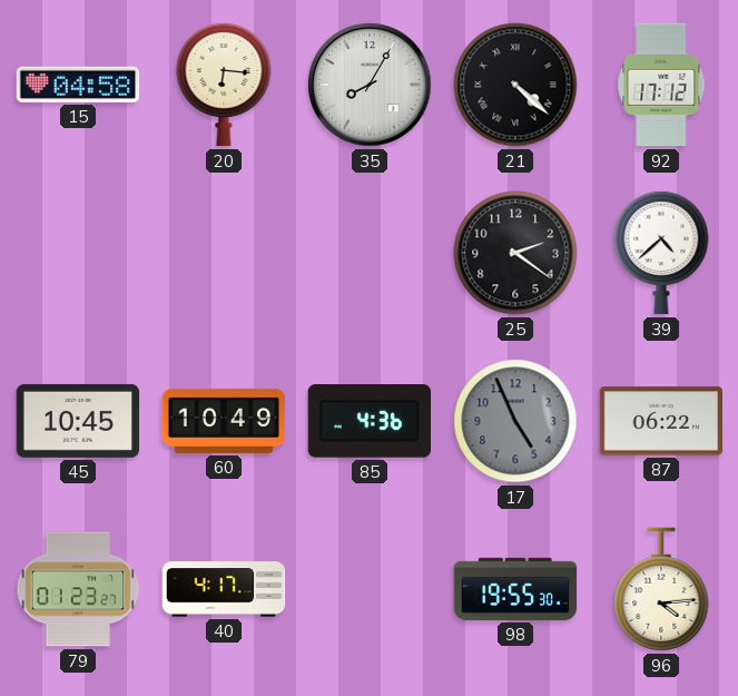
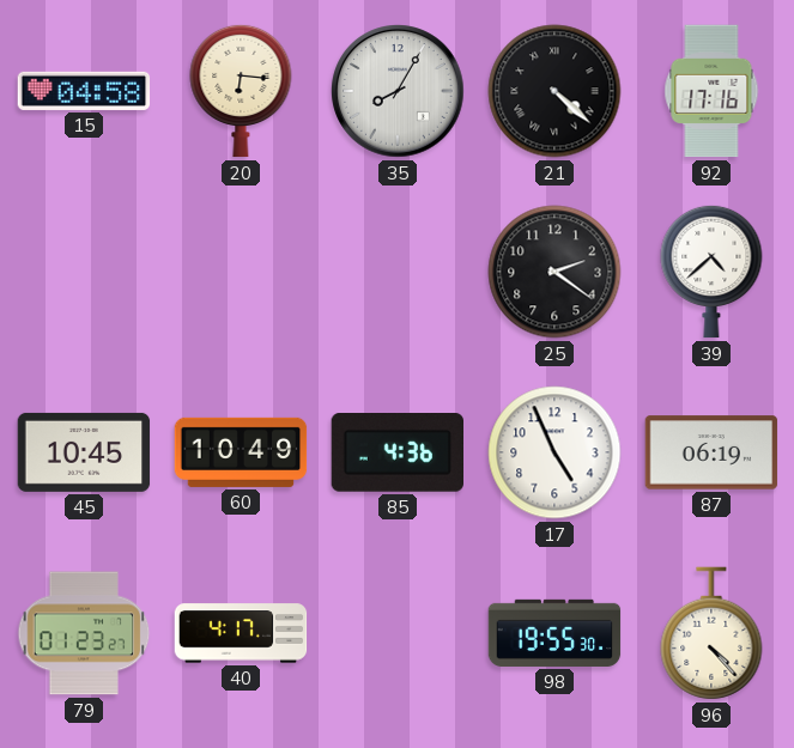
92: 17:12 -> 17:16 (711, 91)
17 dial: grey -> white (554, 452)
87: 06:22 -> 06:19 (711, 452)
96: 4:14 -> 4:23 (711, 633)
